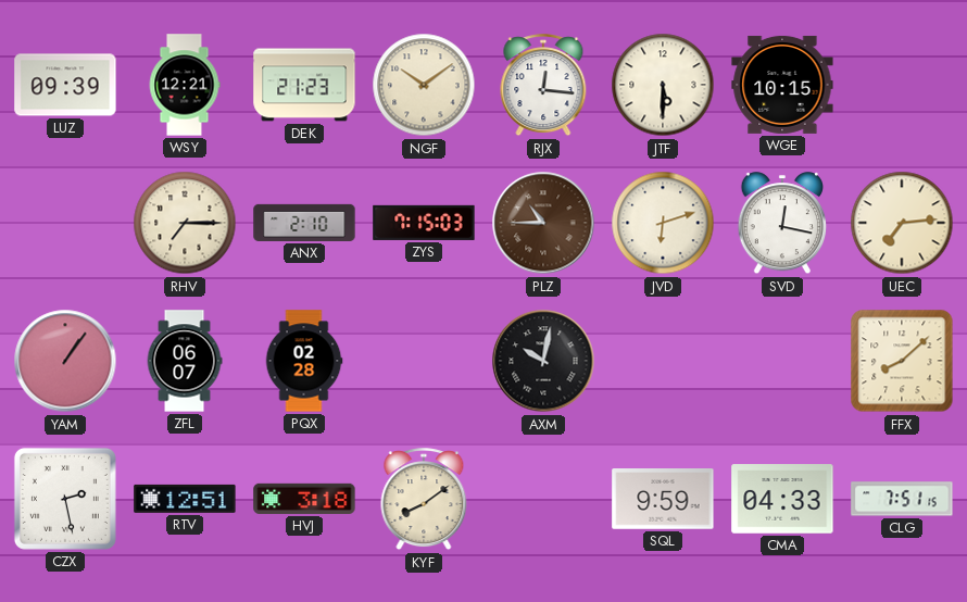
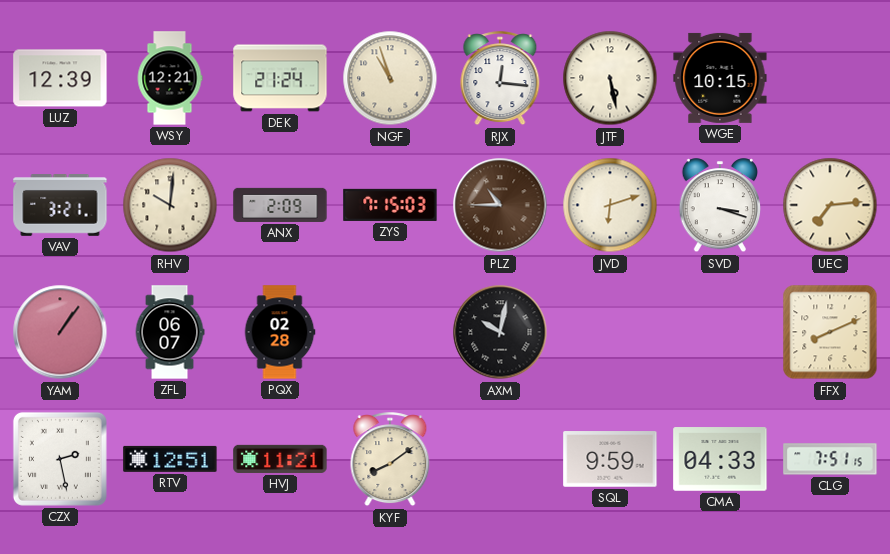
LUZ: 09:39 -> 12:39 (60, 78)
DEK: 21:23 -> 21:24 (280, 78)
NGF: 10:09 -> 10:57 (390, 78)
JTF: 5:30 -> 5:28 (610, 78)
VAV: none -> 3:21 (60, 205)
RHV: 7:15 -> 10:01 (170, 205)
ANX: 2:10 -> 2:09 (280, 205)
SVD: 12:17 -> 3:18 (719, 206)
FFX: 8:08 -> 8:11 (830, 332)
HVJ: 3:18 -> 11:21 (280, 459)
